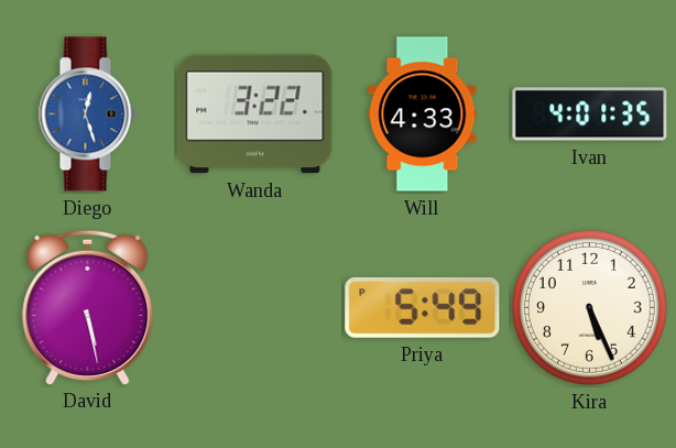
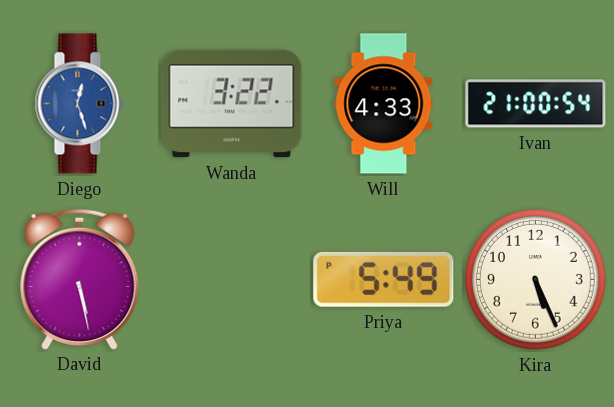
Ivan: 4:01 -> 21:00 (536, 104)
